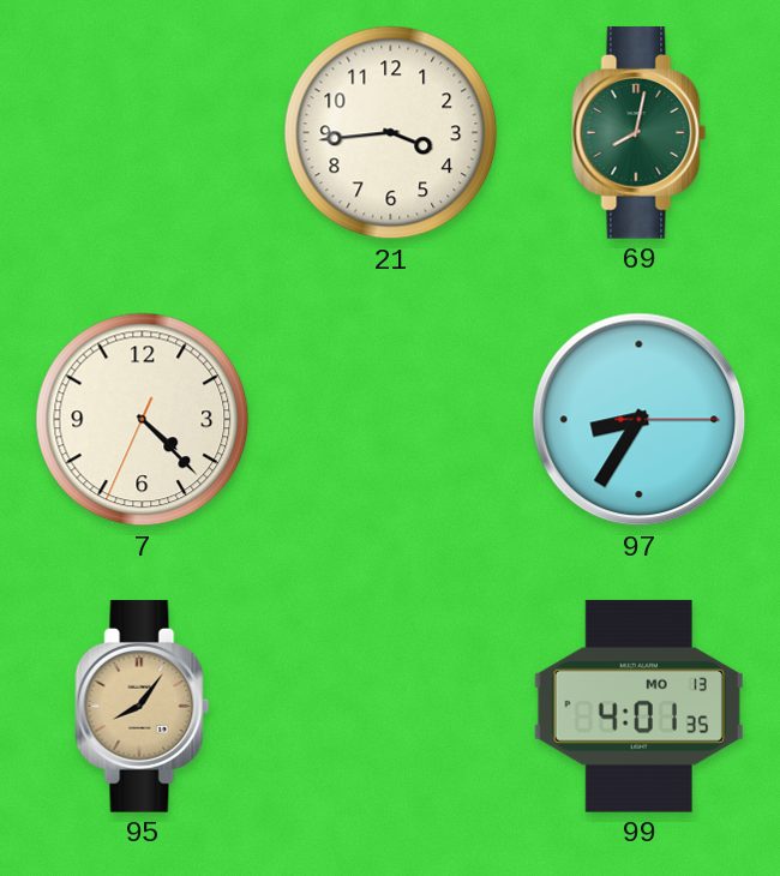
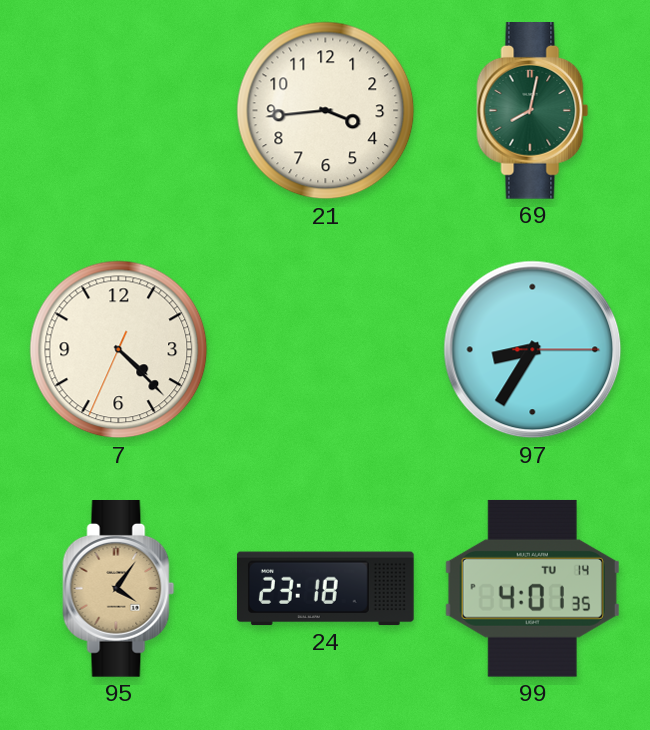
95: 8:06 -> 4:06 (119, 589)
24: none -> 23:18 (325, 589)
99 date: MO 13 -> TU 14 (532, 588)
